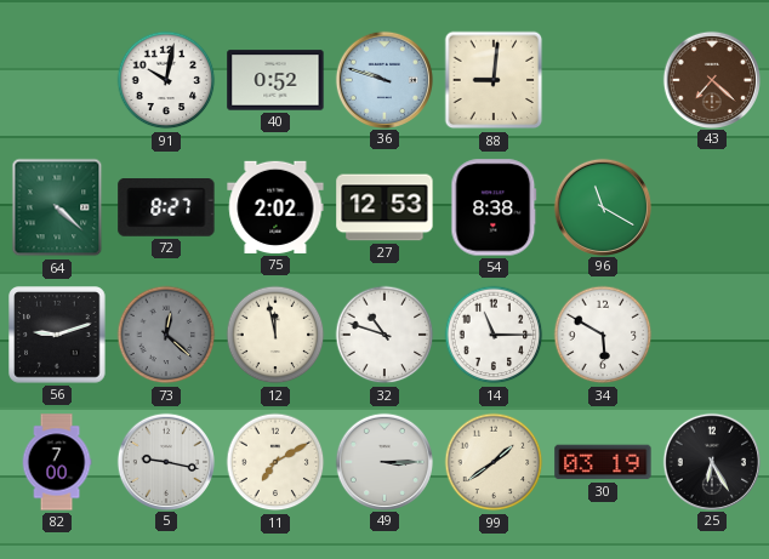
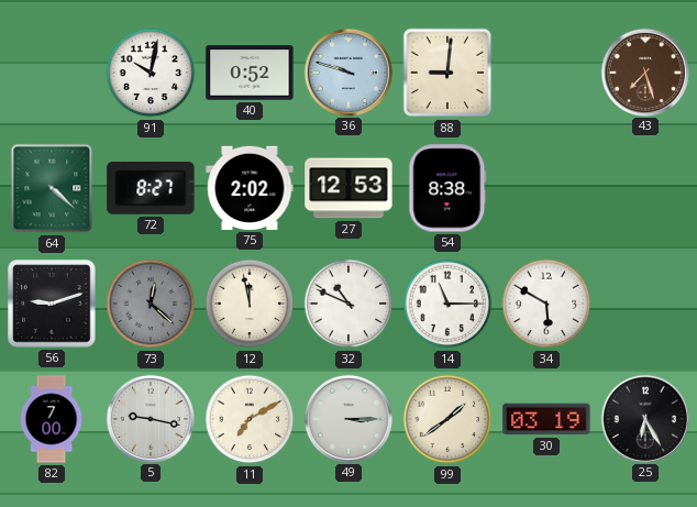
43: 7:22 -> 7:27 (644, 71)
96: 11:20 -> none (602, 206)
32: 10:48 -> 10:49 (348, 304)
